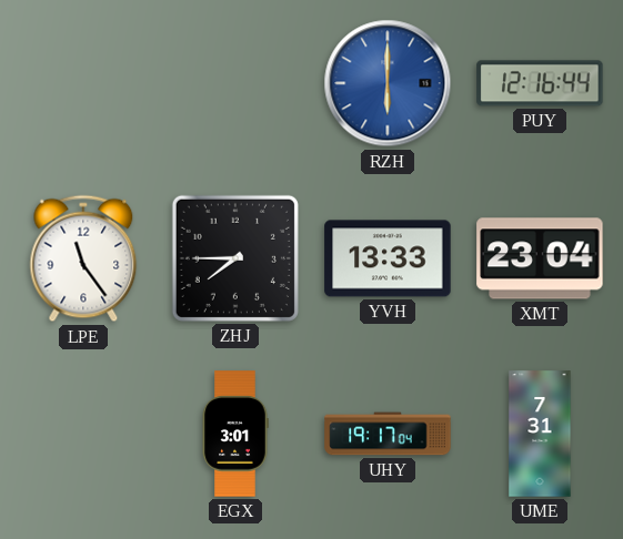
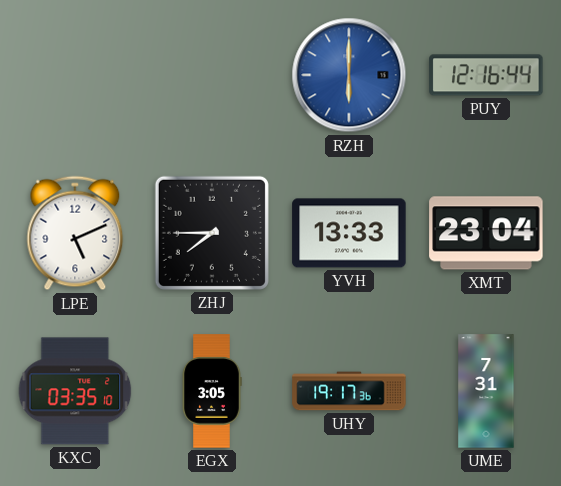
LPE: 11:24 -> 5:11 (75, 233)
KXC: none -> 03:35 (75, 391)
EGX: 3:01 -> 3:05 (212, 391)
UHY: 19:17:04 -> 19:17:36 (349, 391)
